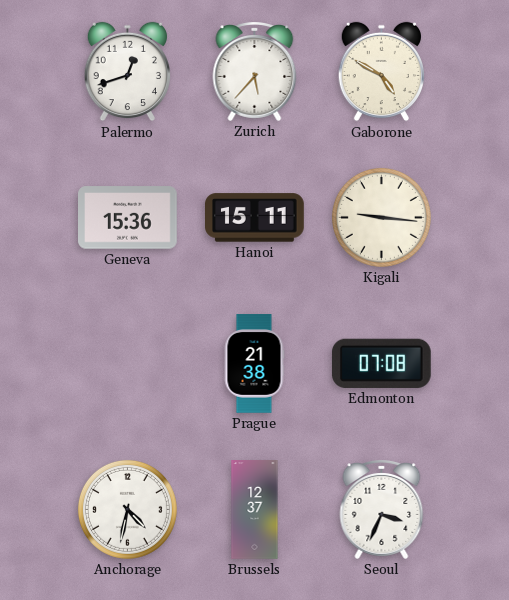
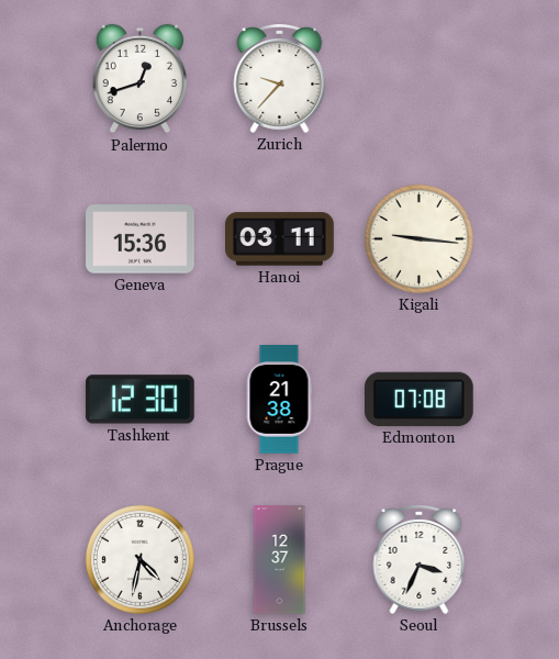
Zurich: 5:37 -> 9:37 (280, 79)
Gaborone: 4:50 -> none (381, 72)
Hanoi: 15:11 -> 03:11 (280, 239)
Tashkent: none -> 12:30 (139, 400)
